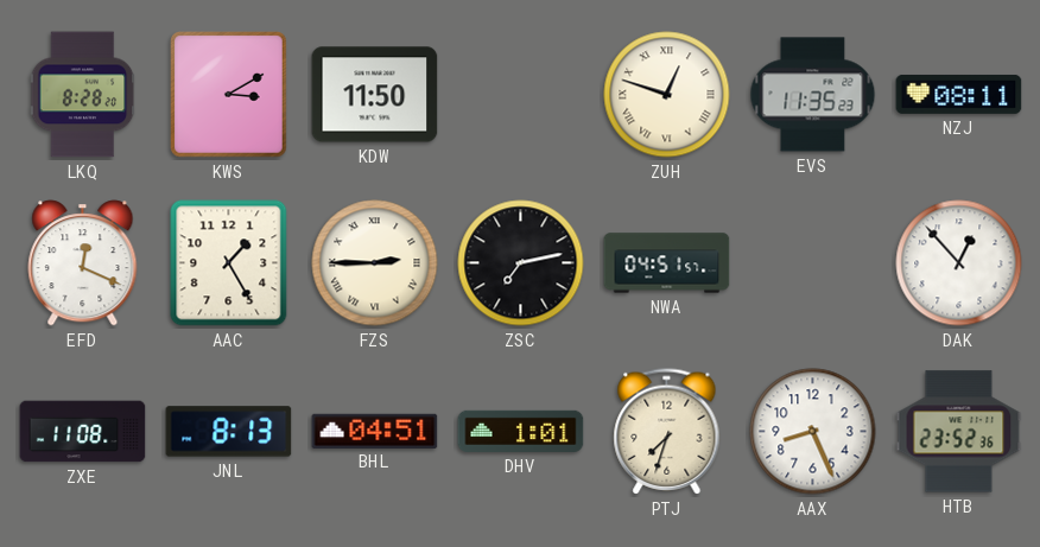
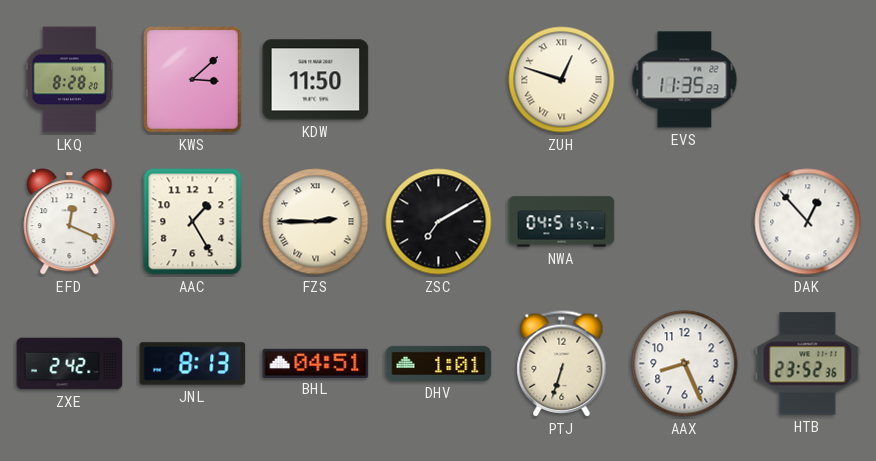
KWS: 3:10 -> 3:08 (193, 80)
NZJ: 08:11 -> none (959, 94)
ZSC: 7:13 -> 7:10 (439, 222)
ZXE: 11:08 -> 2:42 (70, 364)
PTJ: 7:33 -> 6:33 (562, 364)
